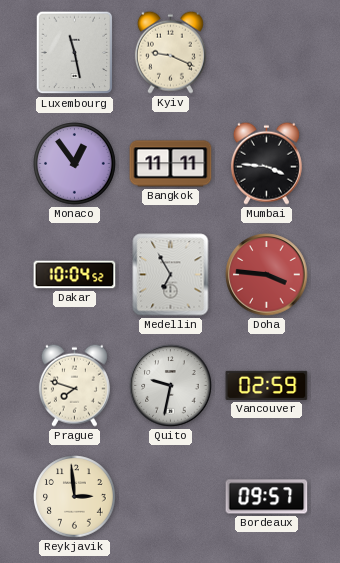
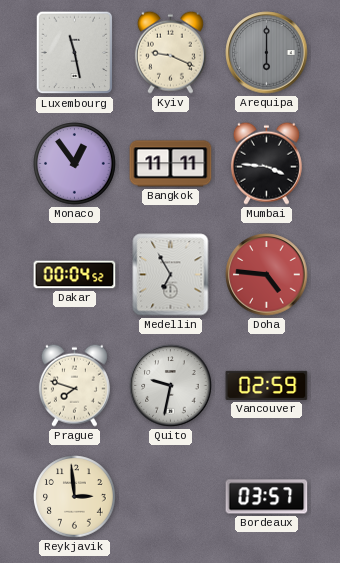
Arequipa: none -> 6:00 (267, 53)
Dakar: 10:04 -> 00:04 (75, 275)
Doha: 3:46 -> 4:46 (267, 275)
Bordeaux: 09:57 -> 03:57 (267, 497)
